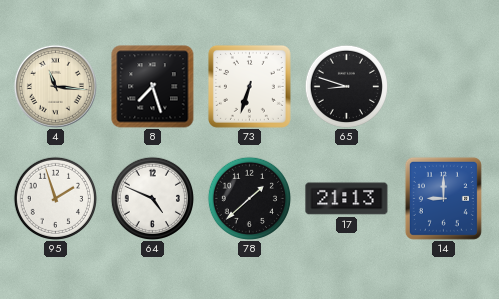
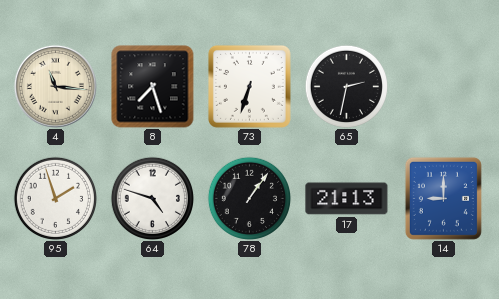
65: 8:48 -> 2:32 (346, 86)
64: 4:49 -> 4:48 (152, 198)
78: 1:38 -> 1:06 (249, 198)
